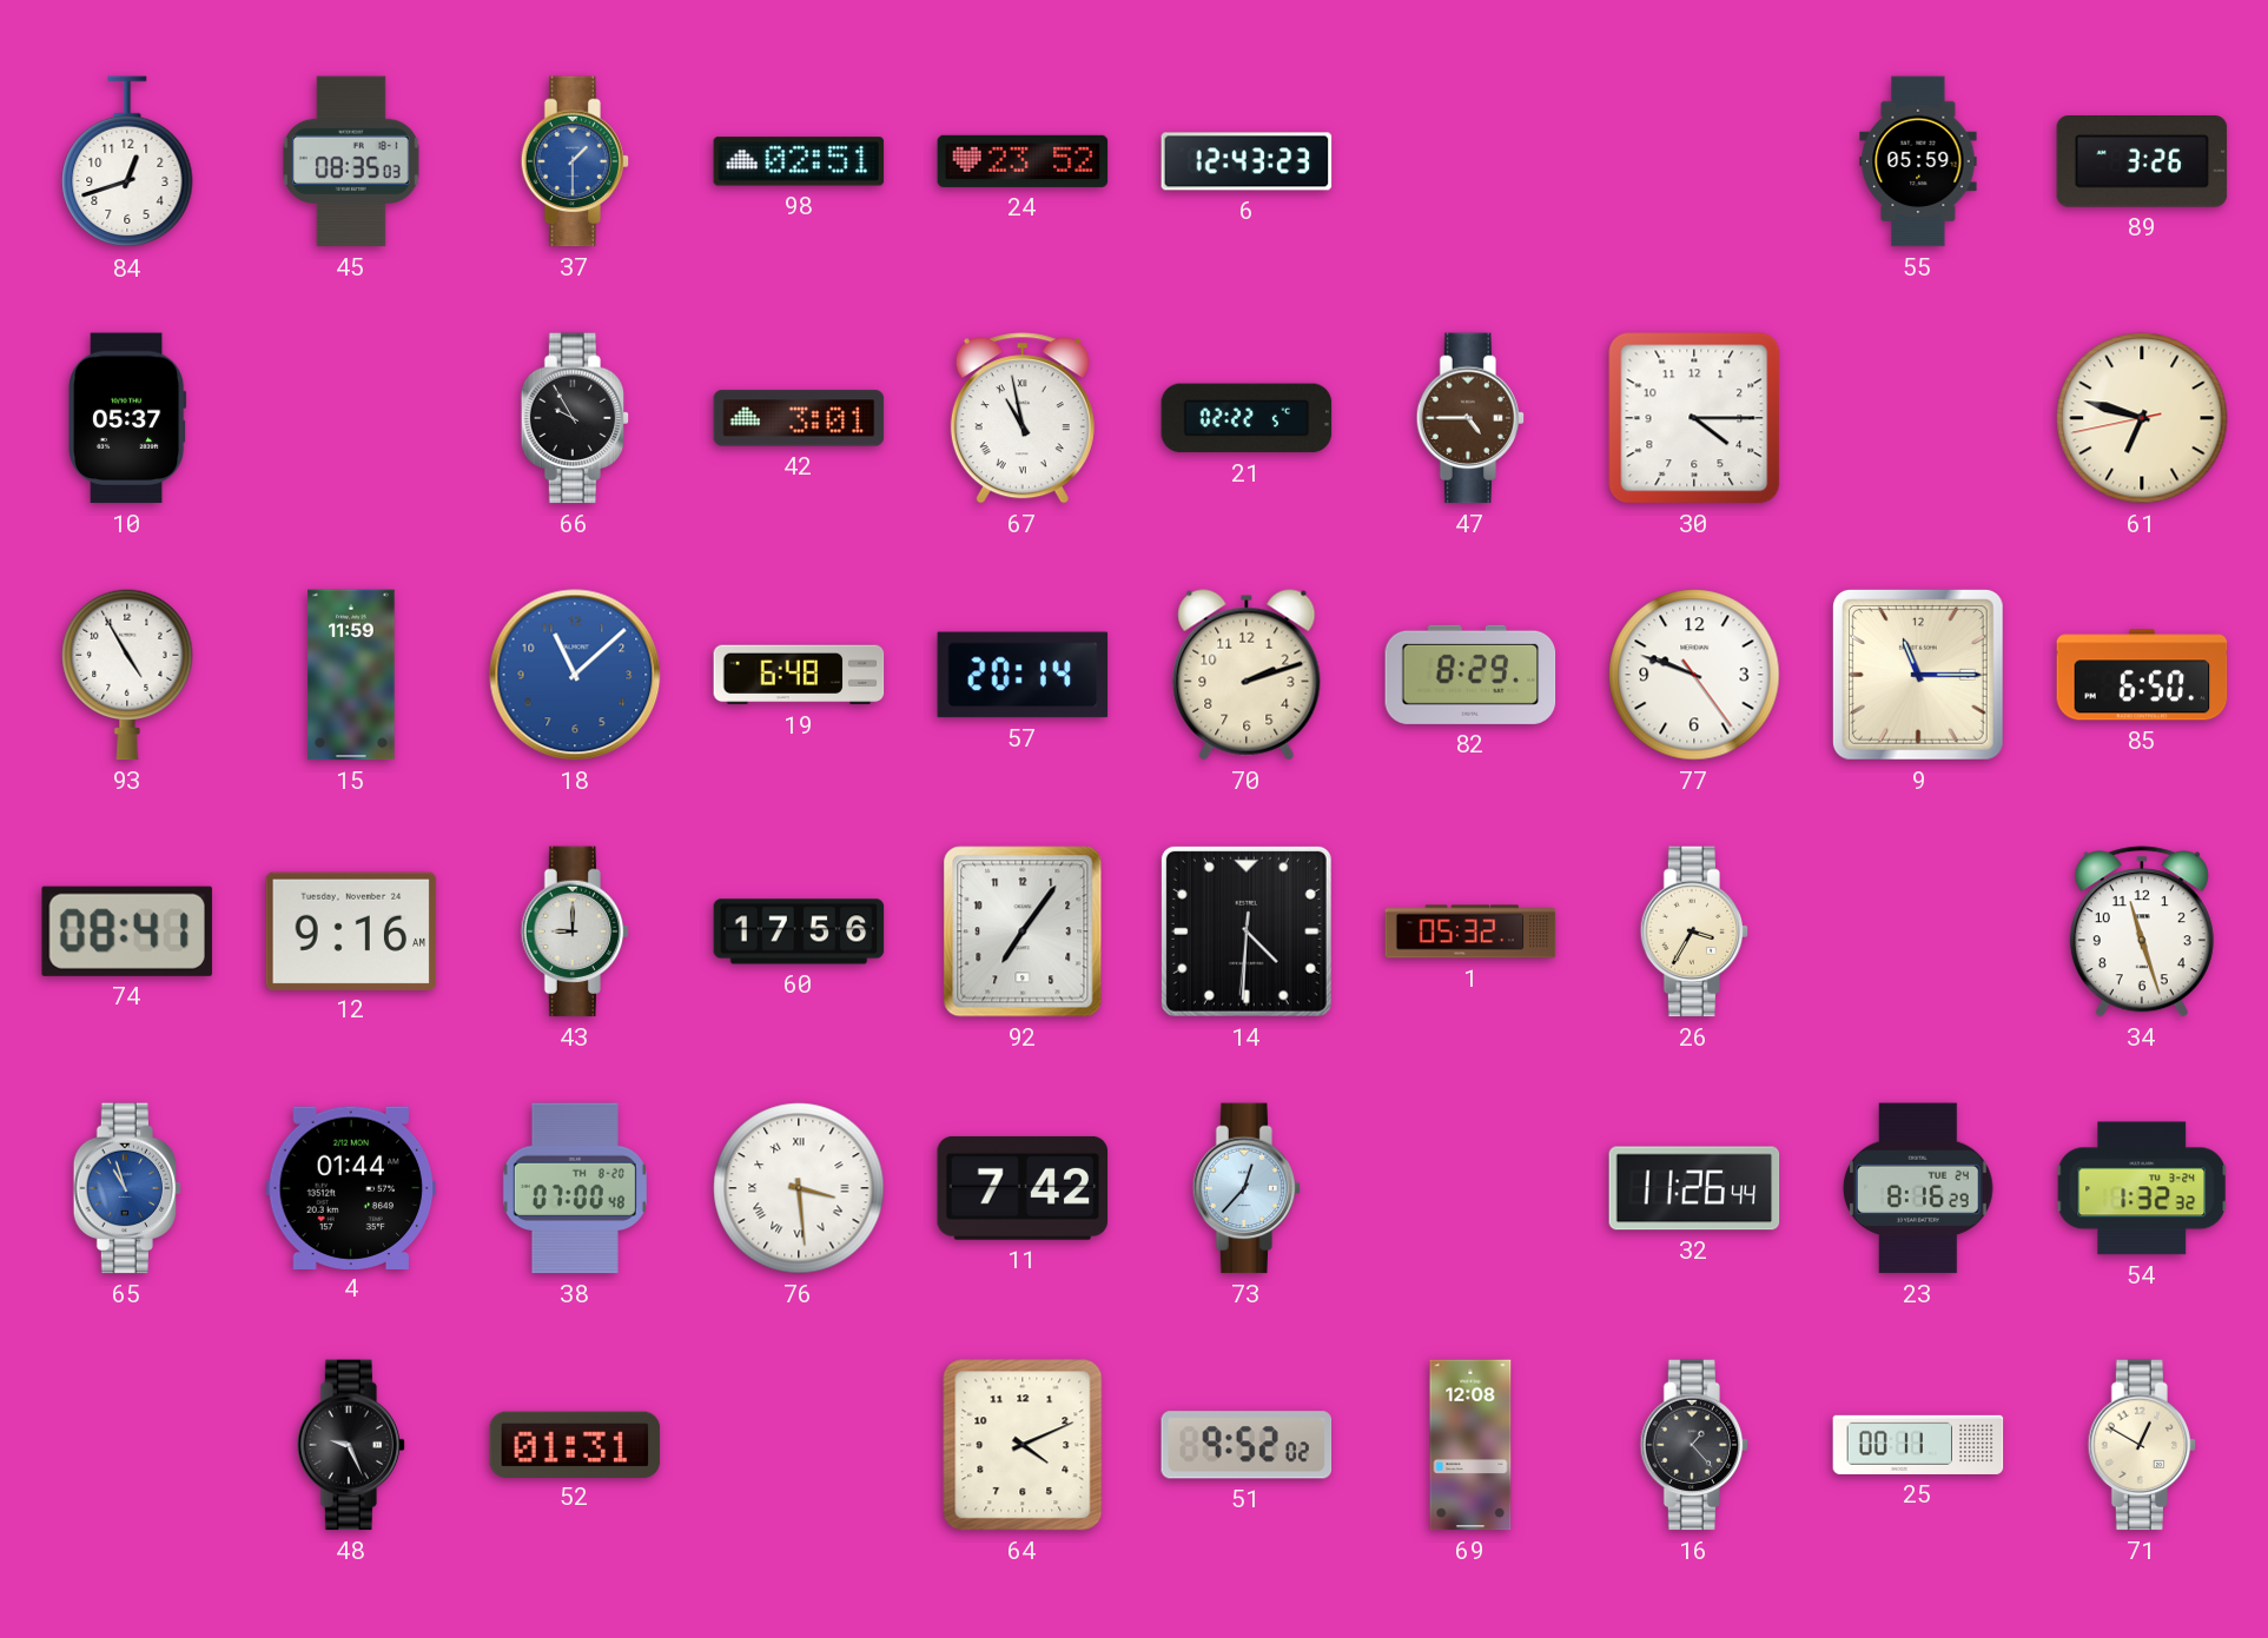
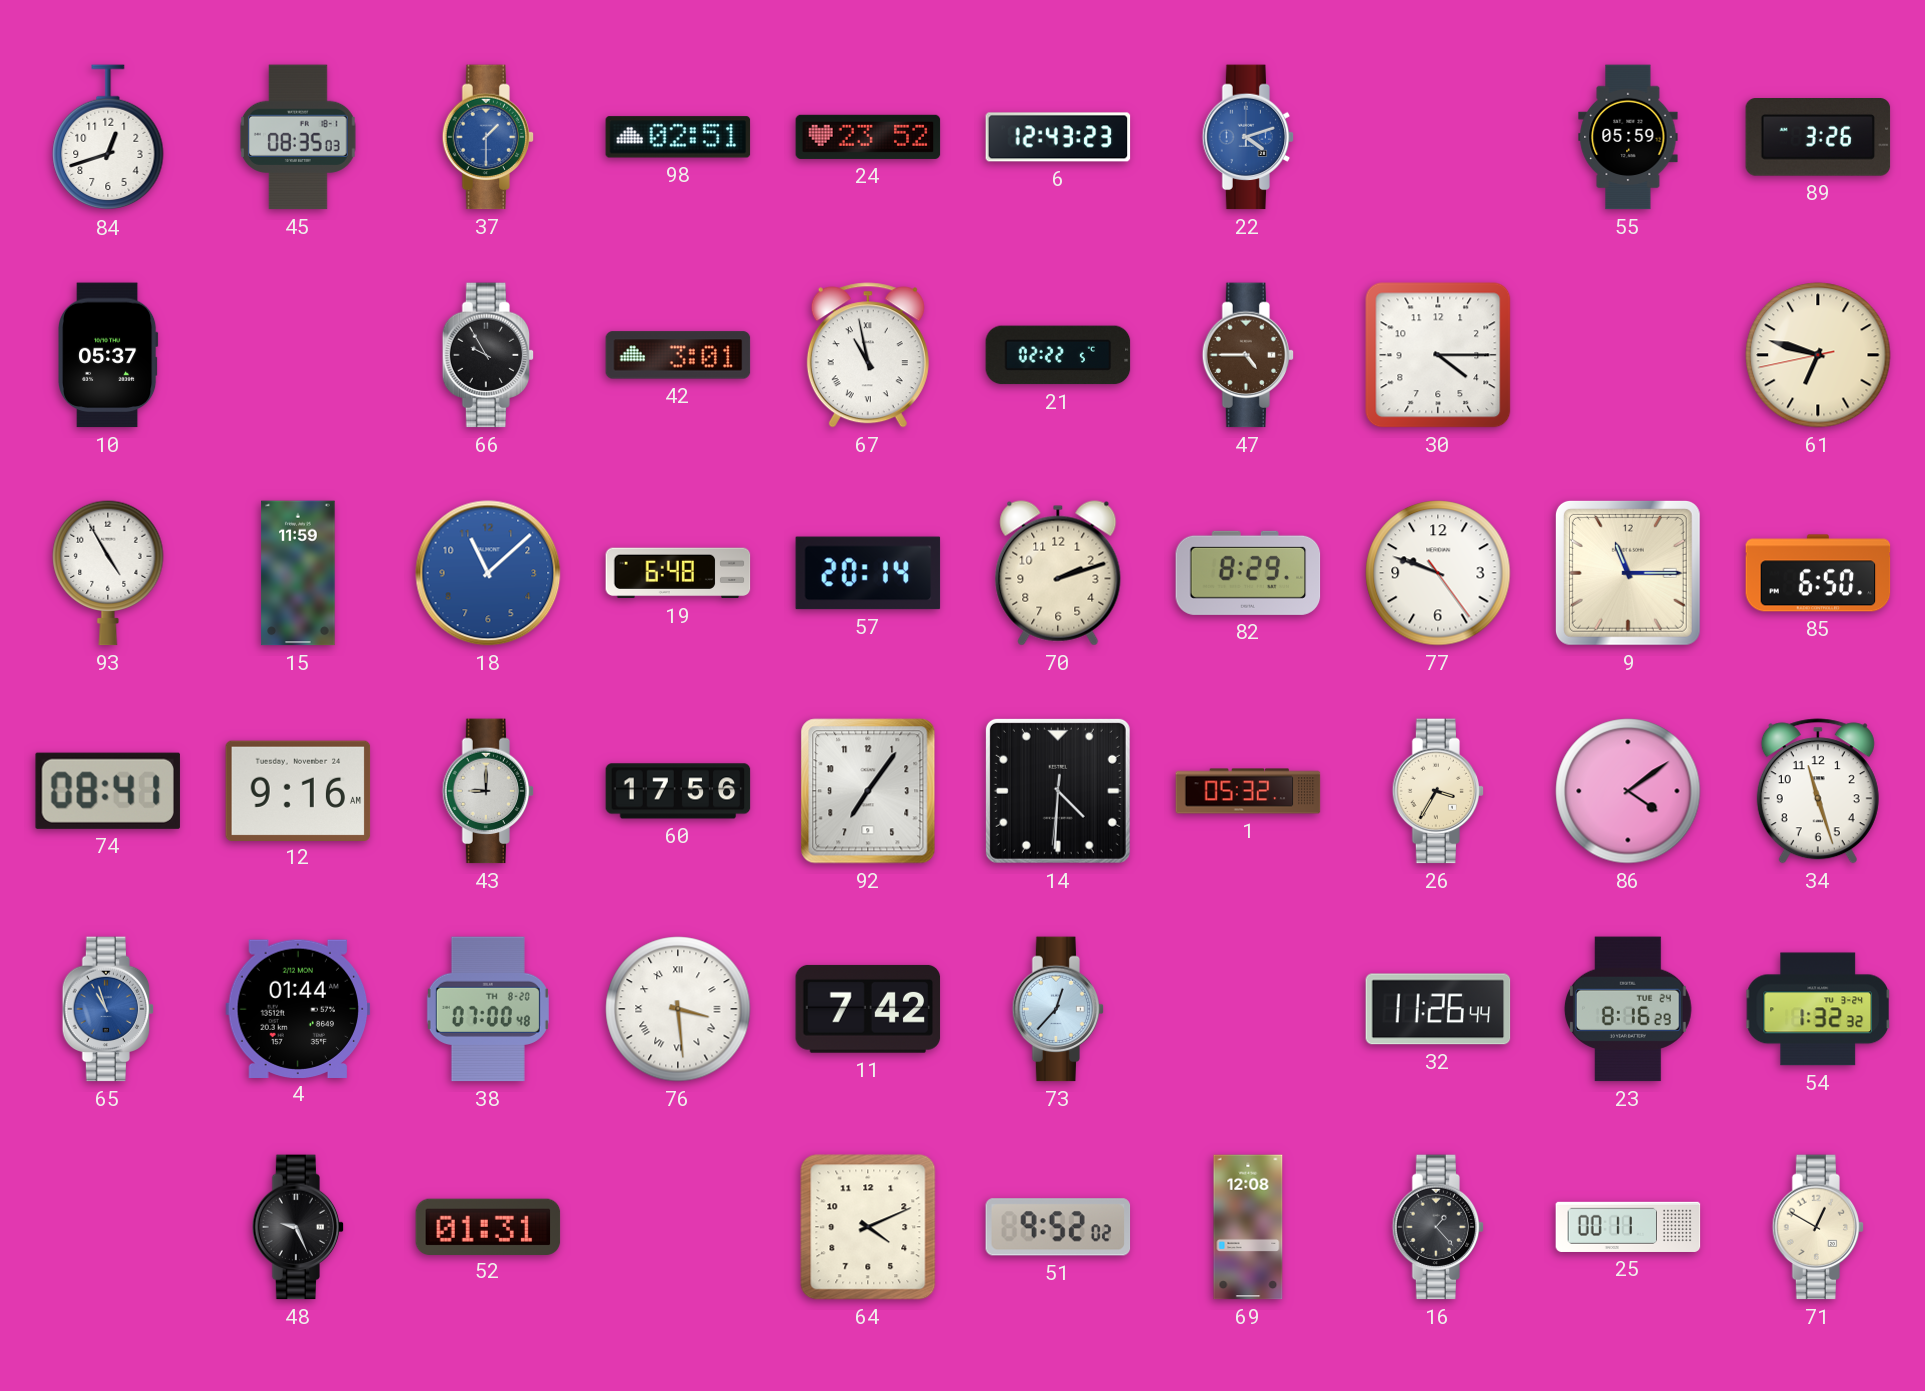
22: none -> 4:12 (1248, 137)
86: none -> 4:09 (1628, 791)
